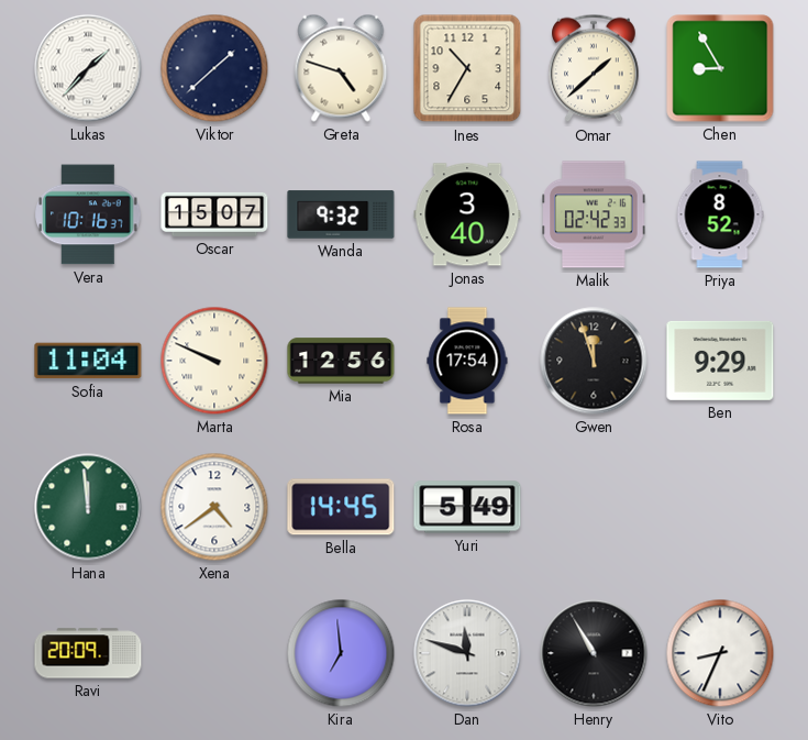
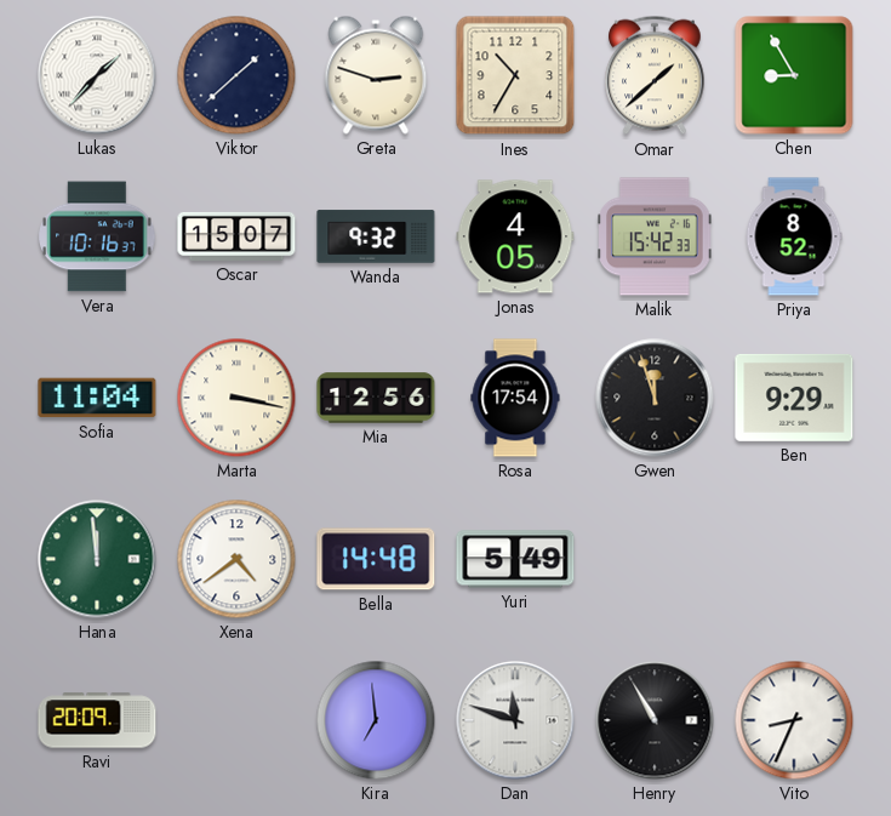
Greta: 4:48 -> 2:48 (376, 75)
Jonas: 3:40 -> 4:05 (515, 236)
Malik: 02:42 -> 15:42 (655, 236)
Marta: 9:49 -> 3:17 (236, 398)
Bella: 14:45 -> 14:48 (376, 559)
